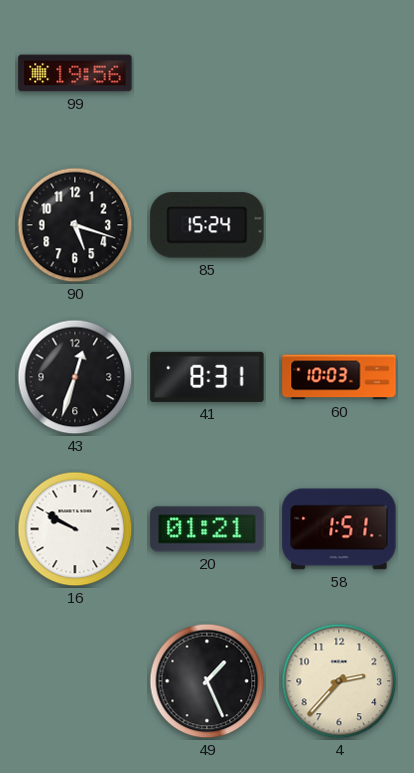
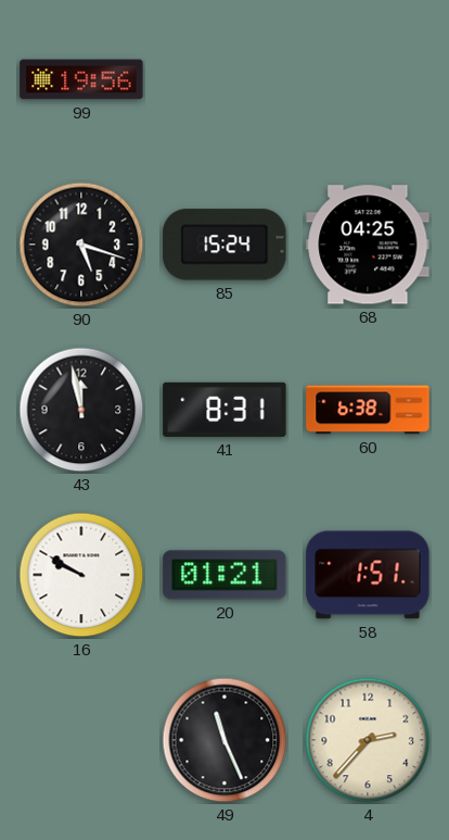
68: none -> 04:25 (368, 245)
43: 12:33 -> 11:58 (81, 410)
60: 10:03 -> 6:38 (368, 410)
49: 1:26 -> 11:26 (224, 740)
